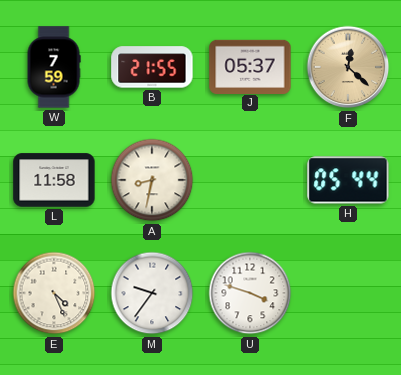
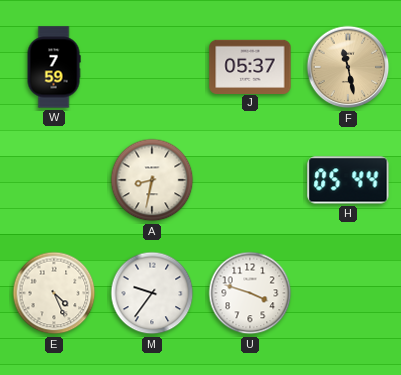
B: 21:55 -> none (152, 67)
F: 12:22 -> 11:28 (348, 67)
L: 11:58 -> none (54, 180)
